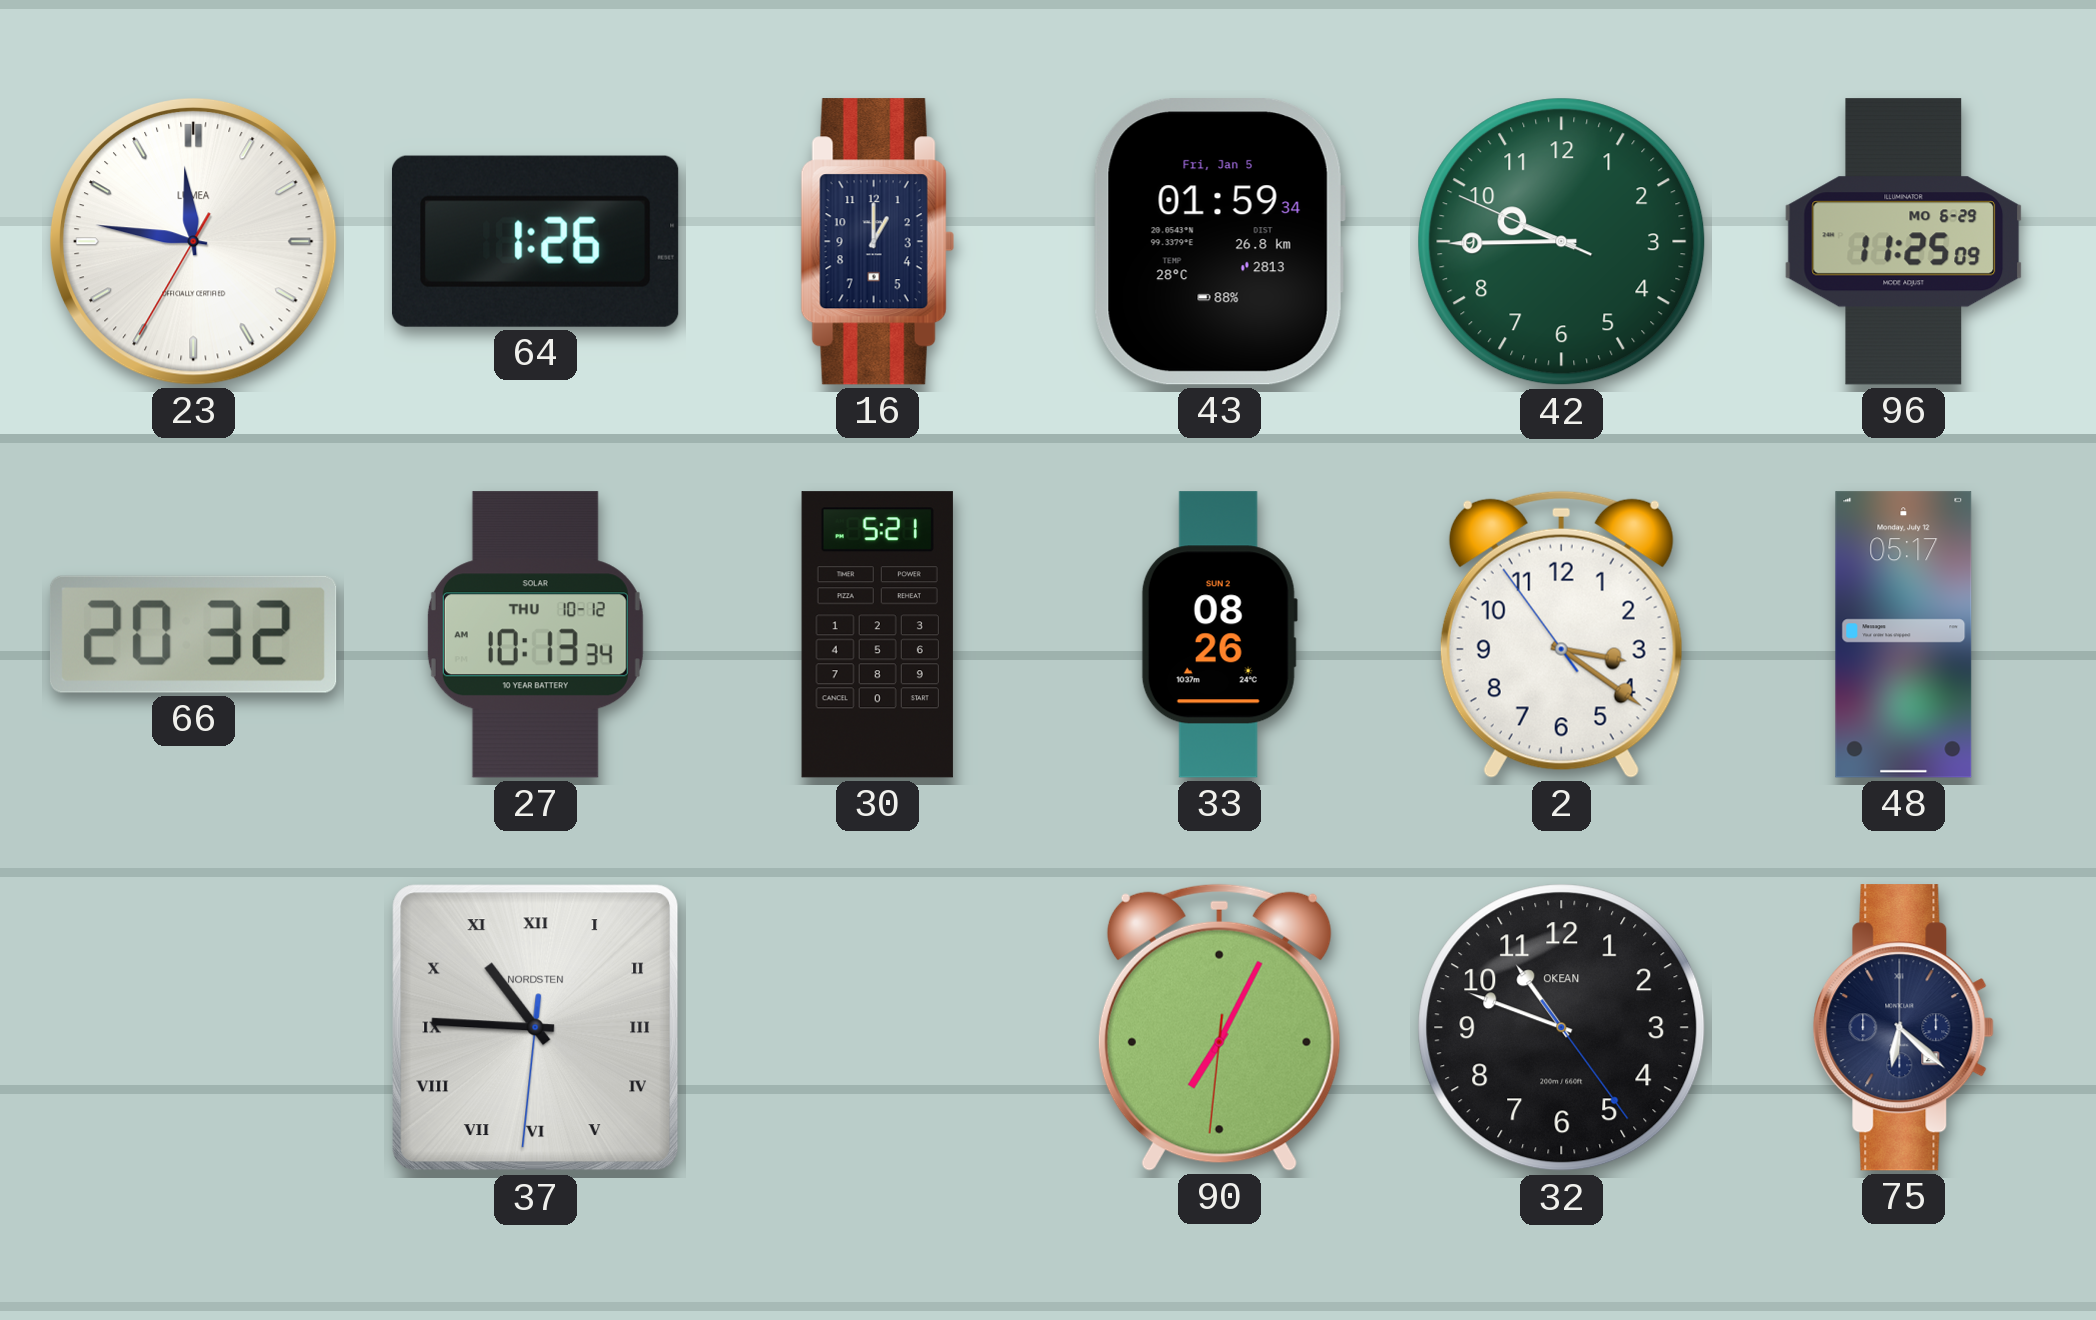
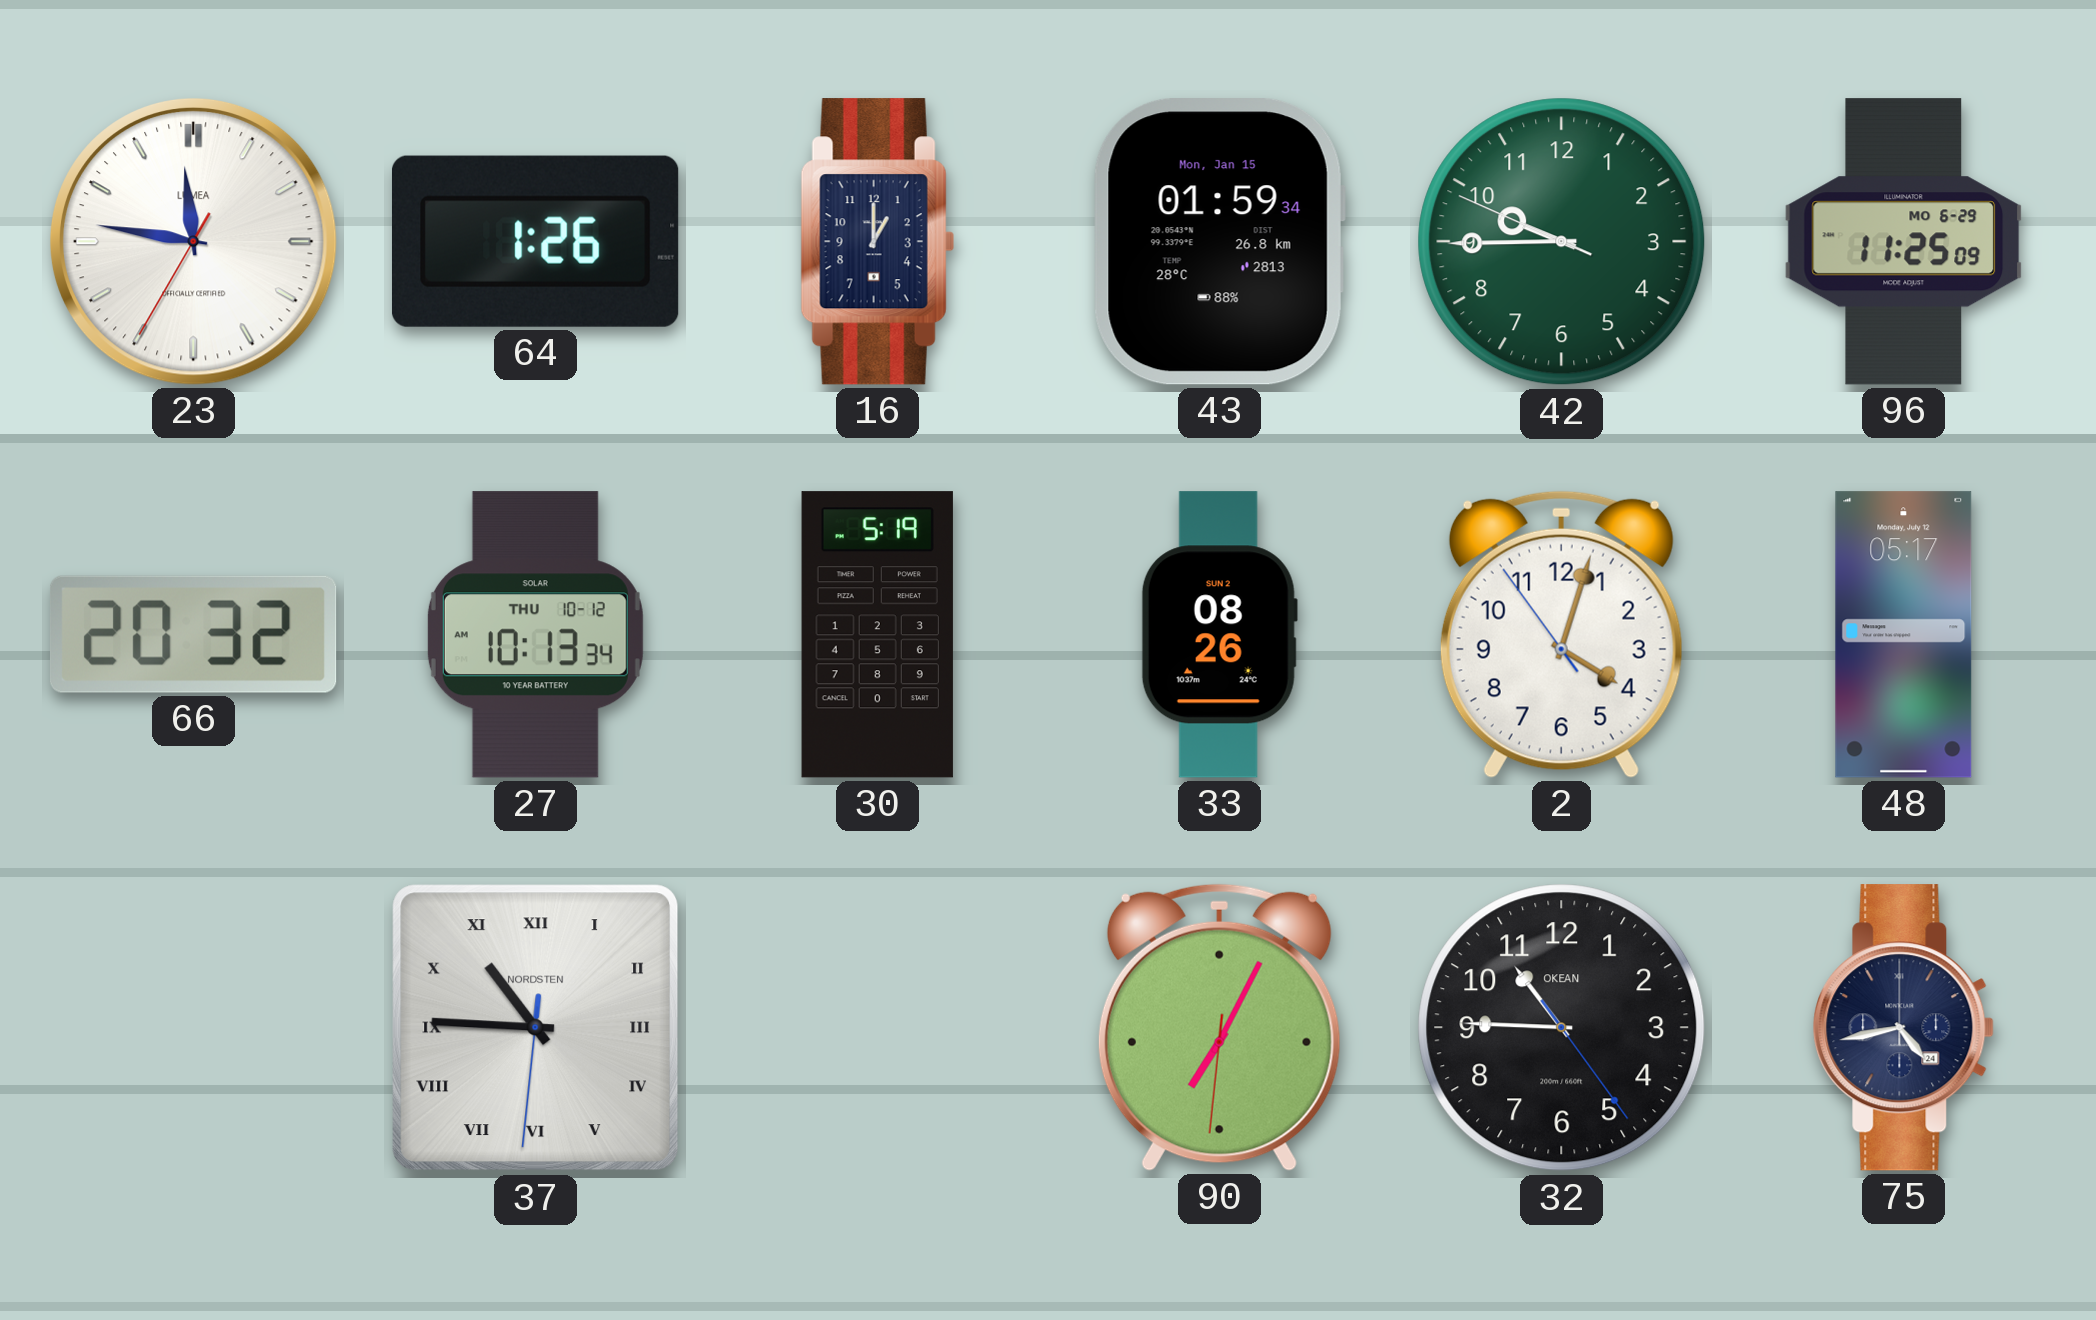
43 date: Fri, Jan 5 -> Mon, Jan 15 (1219, 242)
30: 5:21 -> 5:19 (877, 635)
2: 3:20 -> 4:02 (1561, 634)
32: 10:48 -> 10:45 (1562, 1028)
75: 6:22 -> 4:43 (1903, 1028)
